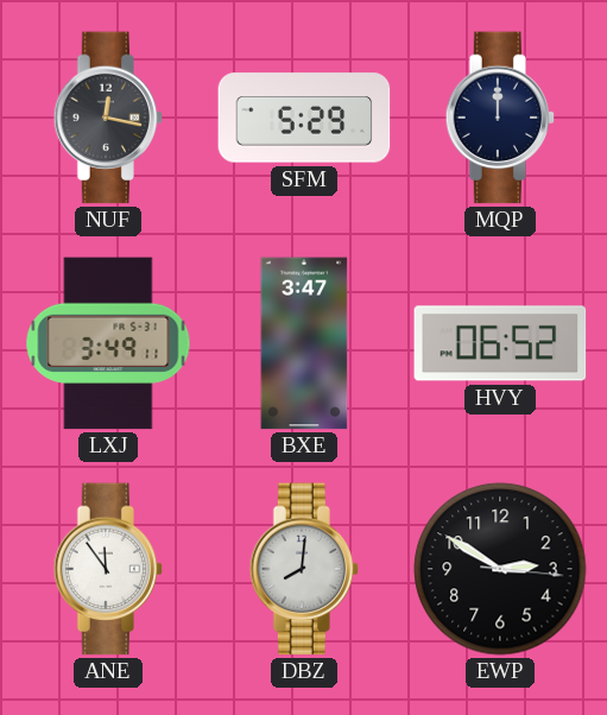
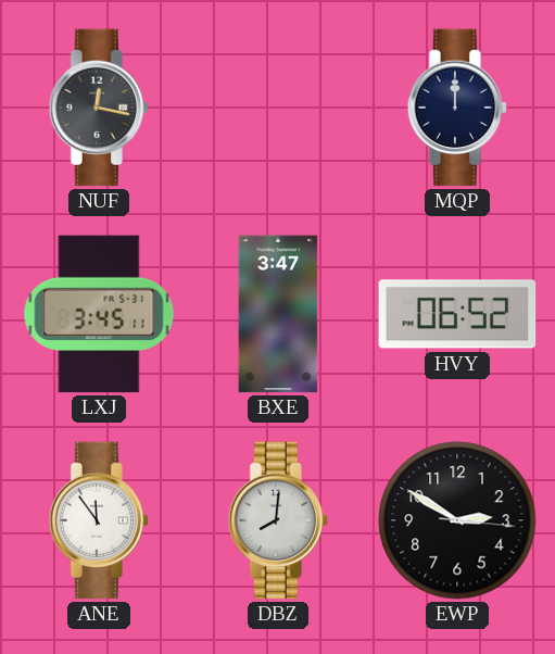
SFM: 5:29 -> none (304, 118)
LXJ: 3:49 -> 3:45 (99, 314)
